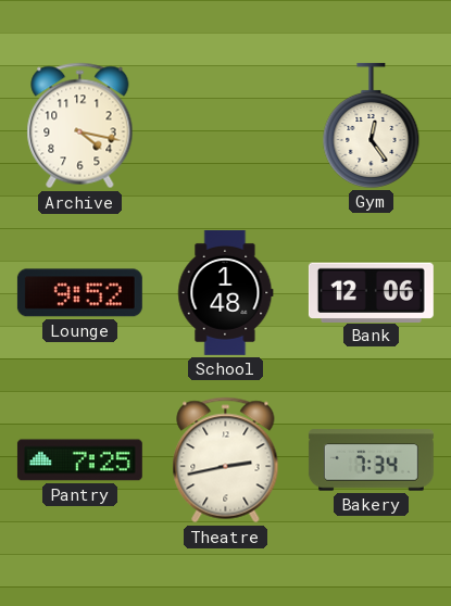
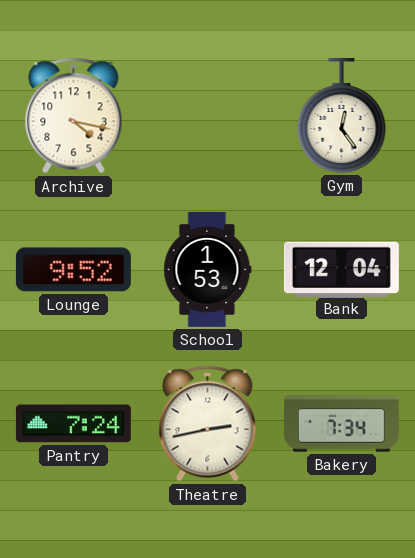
School: 1:48 -> 1:53 (208, 269)
Bank: 12:06 -> 12:04 (341, 269)
Pantry: 7:25 -> 7:24 (73, 424)
